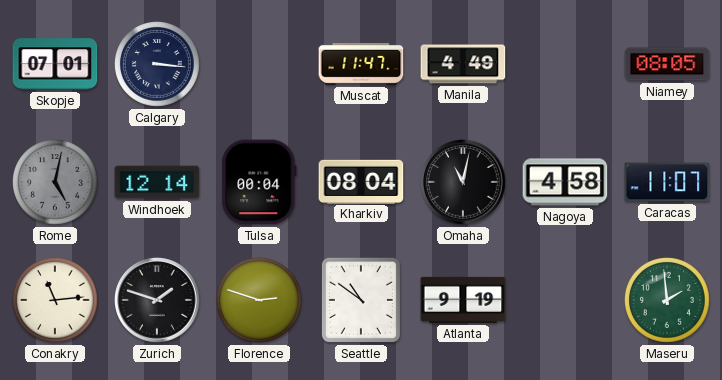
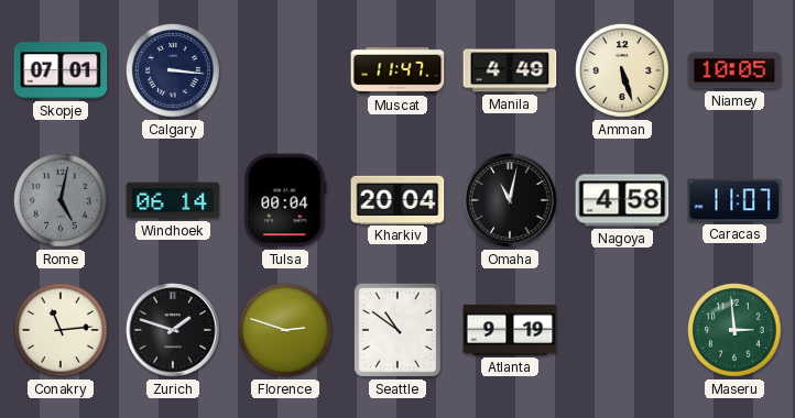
Amman: none -> 5:27 (623, 71)
Niamey: 08:05 -> 10:05 (734, 70)
Windhoek: 12:14 -> 06:14 (173, 200)
Kharkiv: 08:04 -> 20:04 (397, 199)
Maseru: 1:59 -> 2:59 (736, 331)
